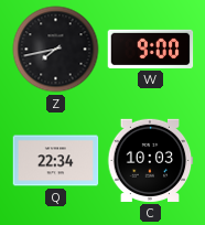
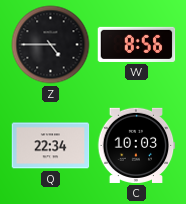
Z: 7:43 -> 4:45 (51, 45)
W: 9:00 -> 8:56 (137, 44)
